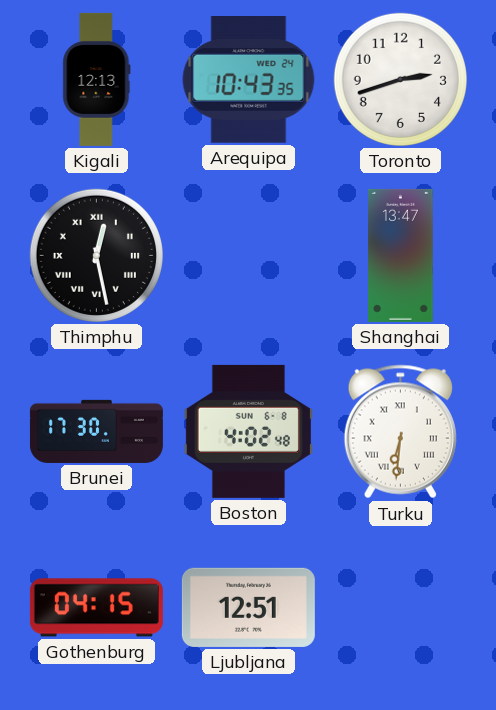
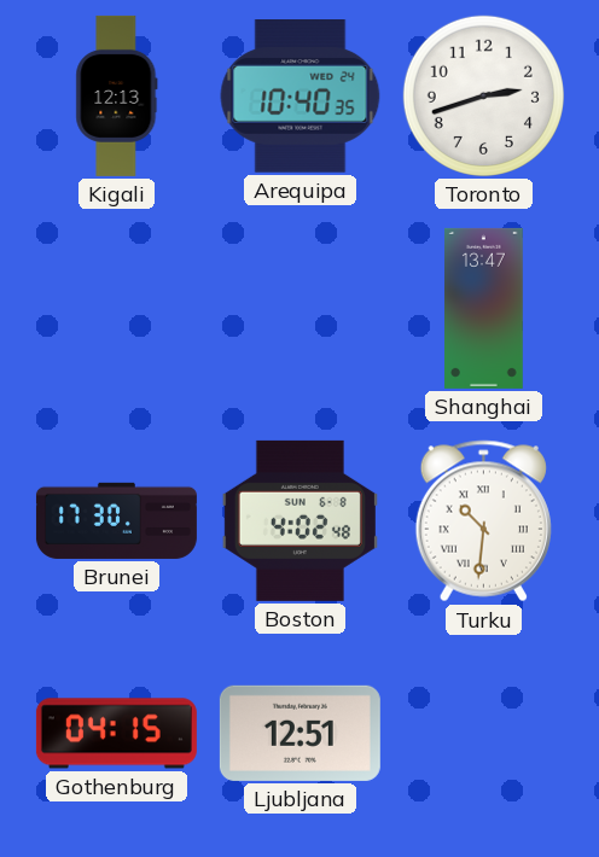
Arequipa: 10:43 -> 10:40 (301, 97)
Thimphu: 12:28 -> none (96, 255)
Turku: 6:31 -> 10:31 (483, 521)
